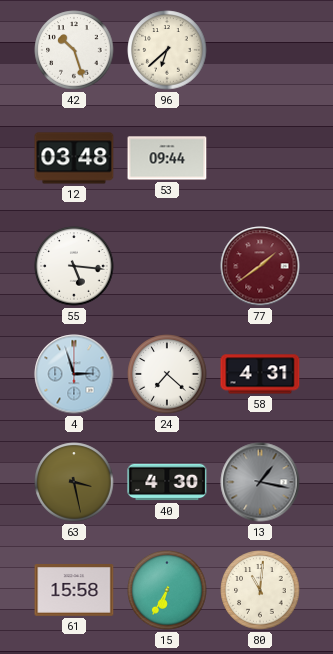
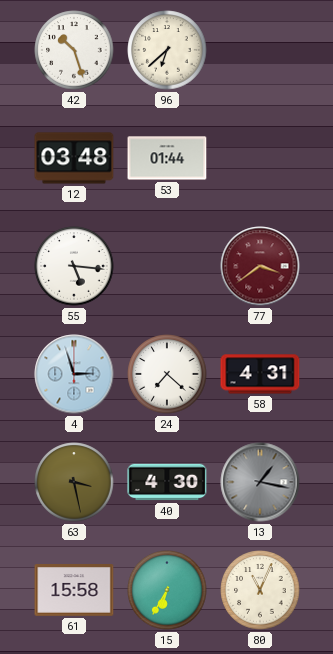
53: 09:44 -> 01:44 (167, 158)
77: 1:39 -> 3:39 (260, 266)
80: 11:01 -> 11:04 (260, 590)
